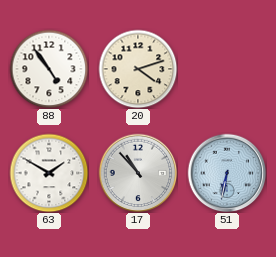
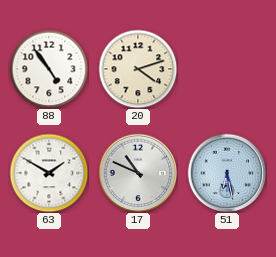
17: 10:53 -> 10:49 (138, 173)
51: 6:32 -> 6:28 (227, 173)
